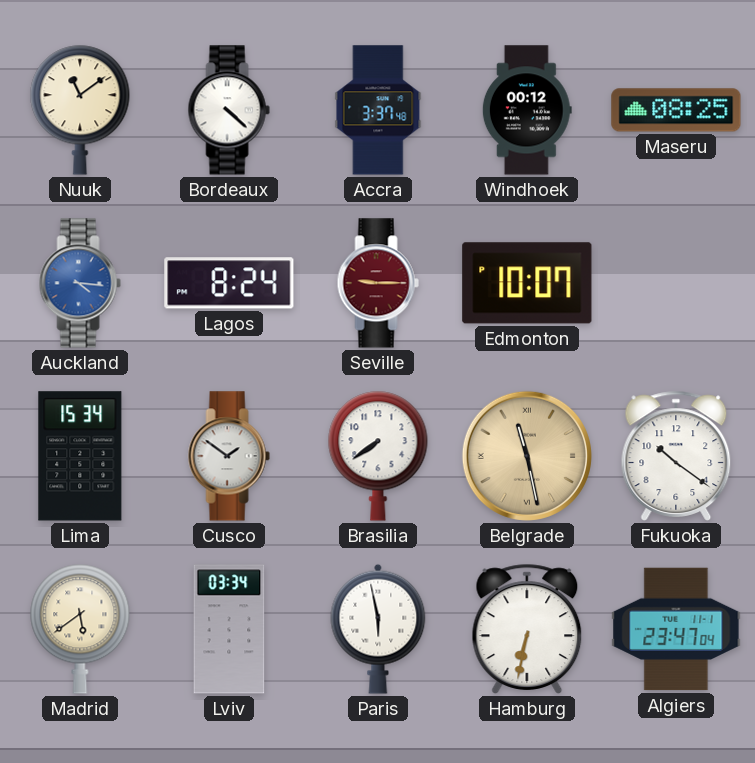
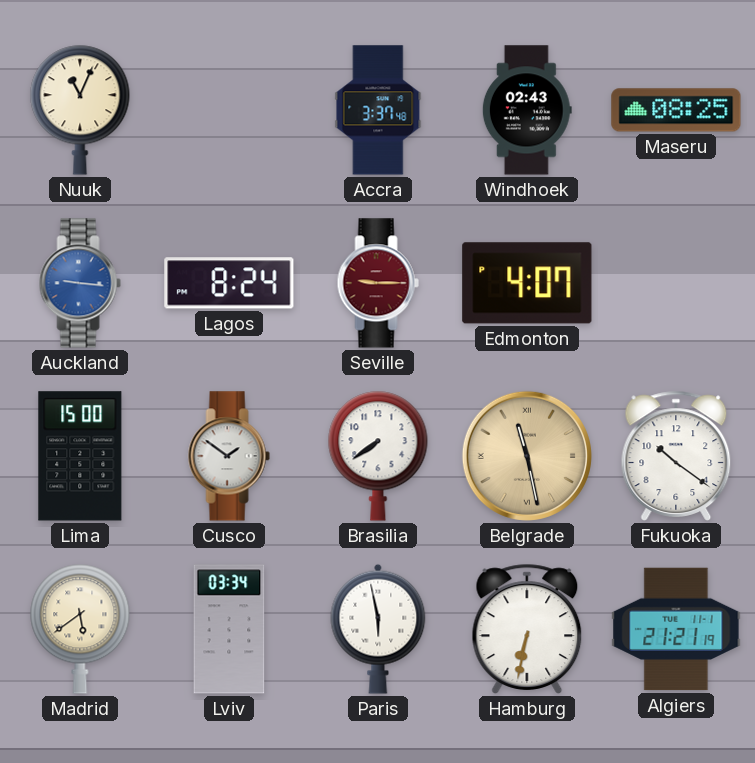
Nuuk: 11:09 -> 11:04 (80, 110)
Bordeaux: 4:22 -> none (229, 110)
Windhoek: 00:12 -> 02:43 (527, 110)
Auckland: 4:16 -> 9:16 (80, 283)
Edmonton: 10:07 -> 4:07 (527, 283)
Lima: 15:34 -> 15:00 (80, 456)
Algiers: 23:47 -> 21:21 (676, 629)
